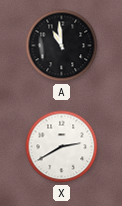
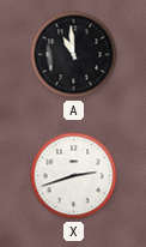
X: 2:40 -> 2:42 (74, 176)
